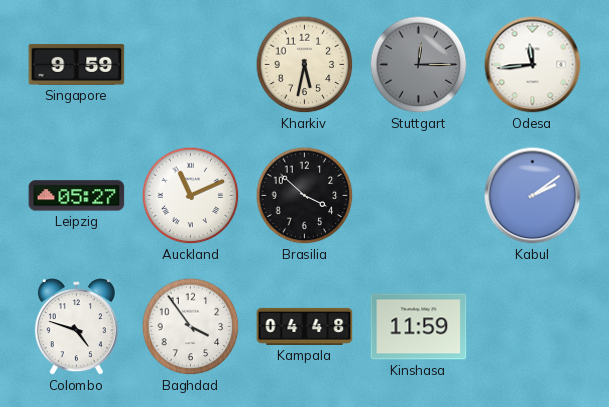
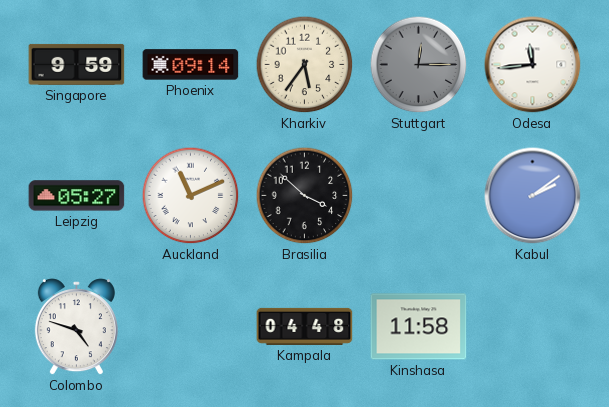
Phoenix: none -> 09:14 (191, 65)
Kharkiv: 5:32 -> 5:36 (305, 65)
Baghdad: 3:54 -> none (191, 327)
Kinshasa: 11:59 -> 11:58 (419, 327)
